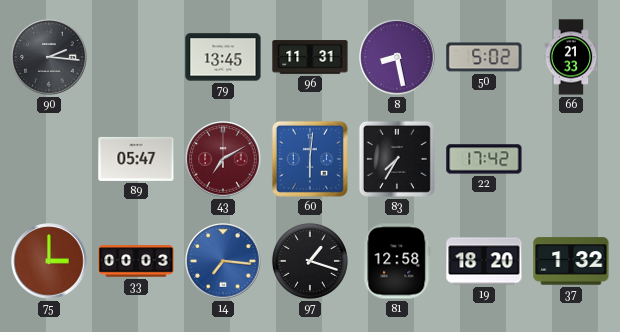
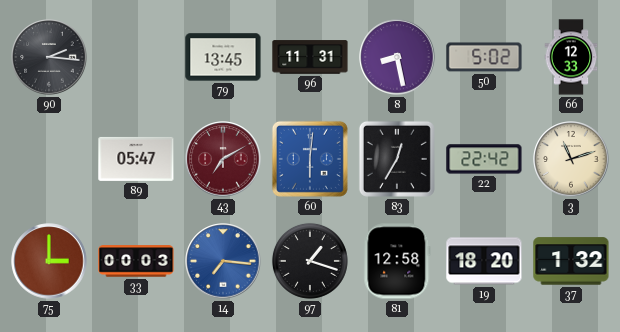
66: 21:33 -> 12:33 (571, 57)
83: 7:35 -> 12:35 (397, 159)
22: 17:42 -> 22:42 (484, 159)
3: none -> 11:12 (571, 159)
